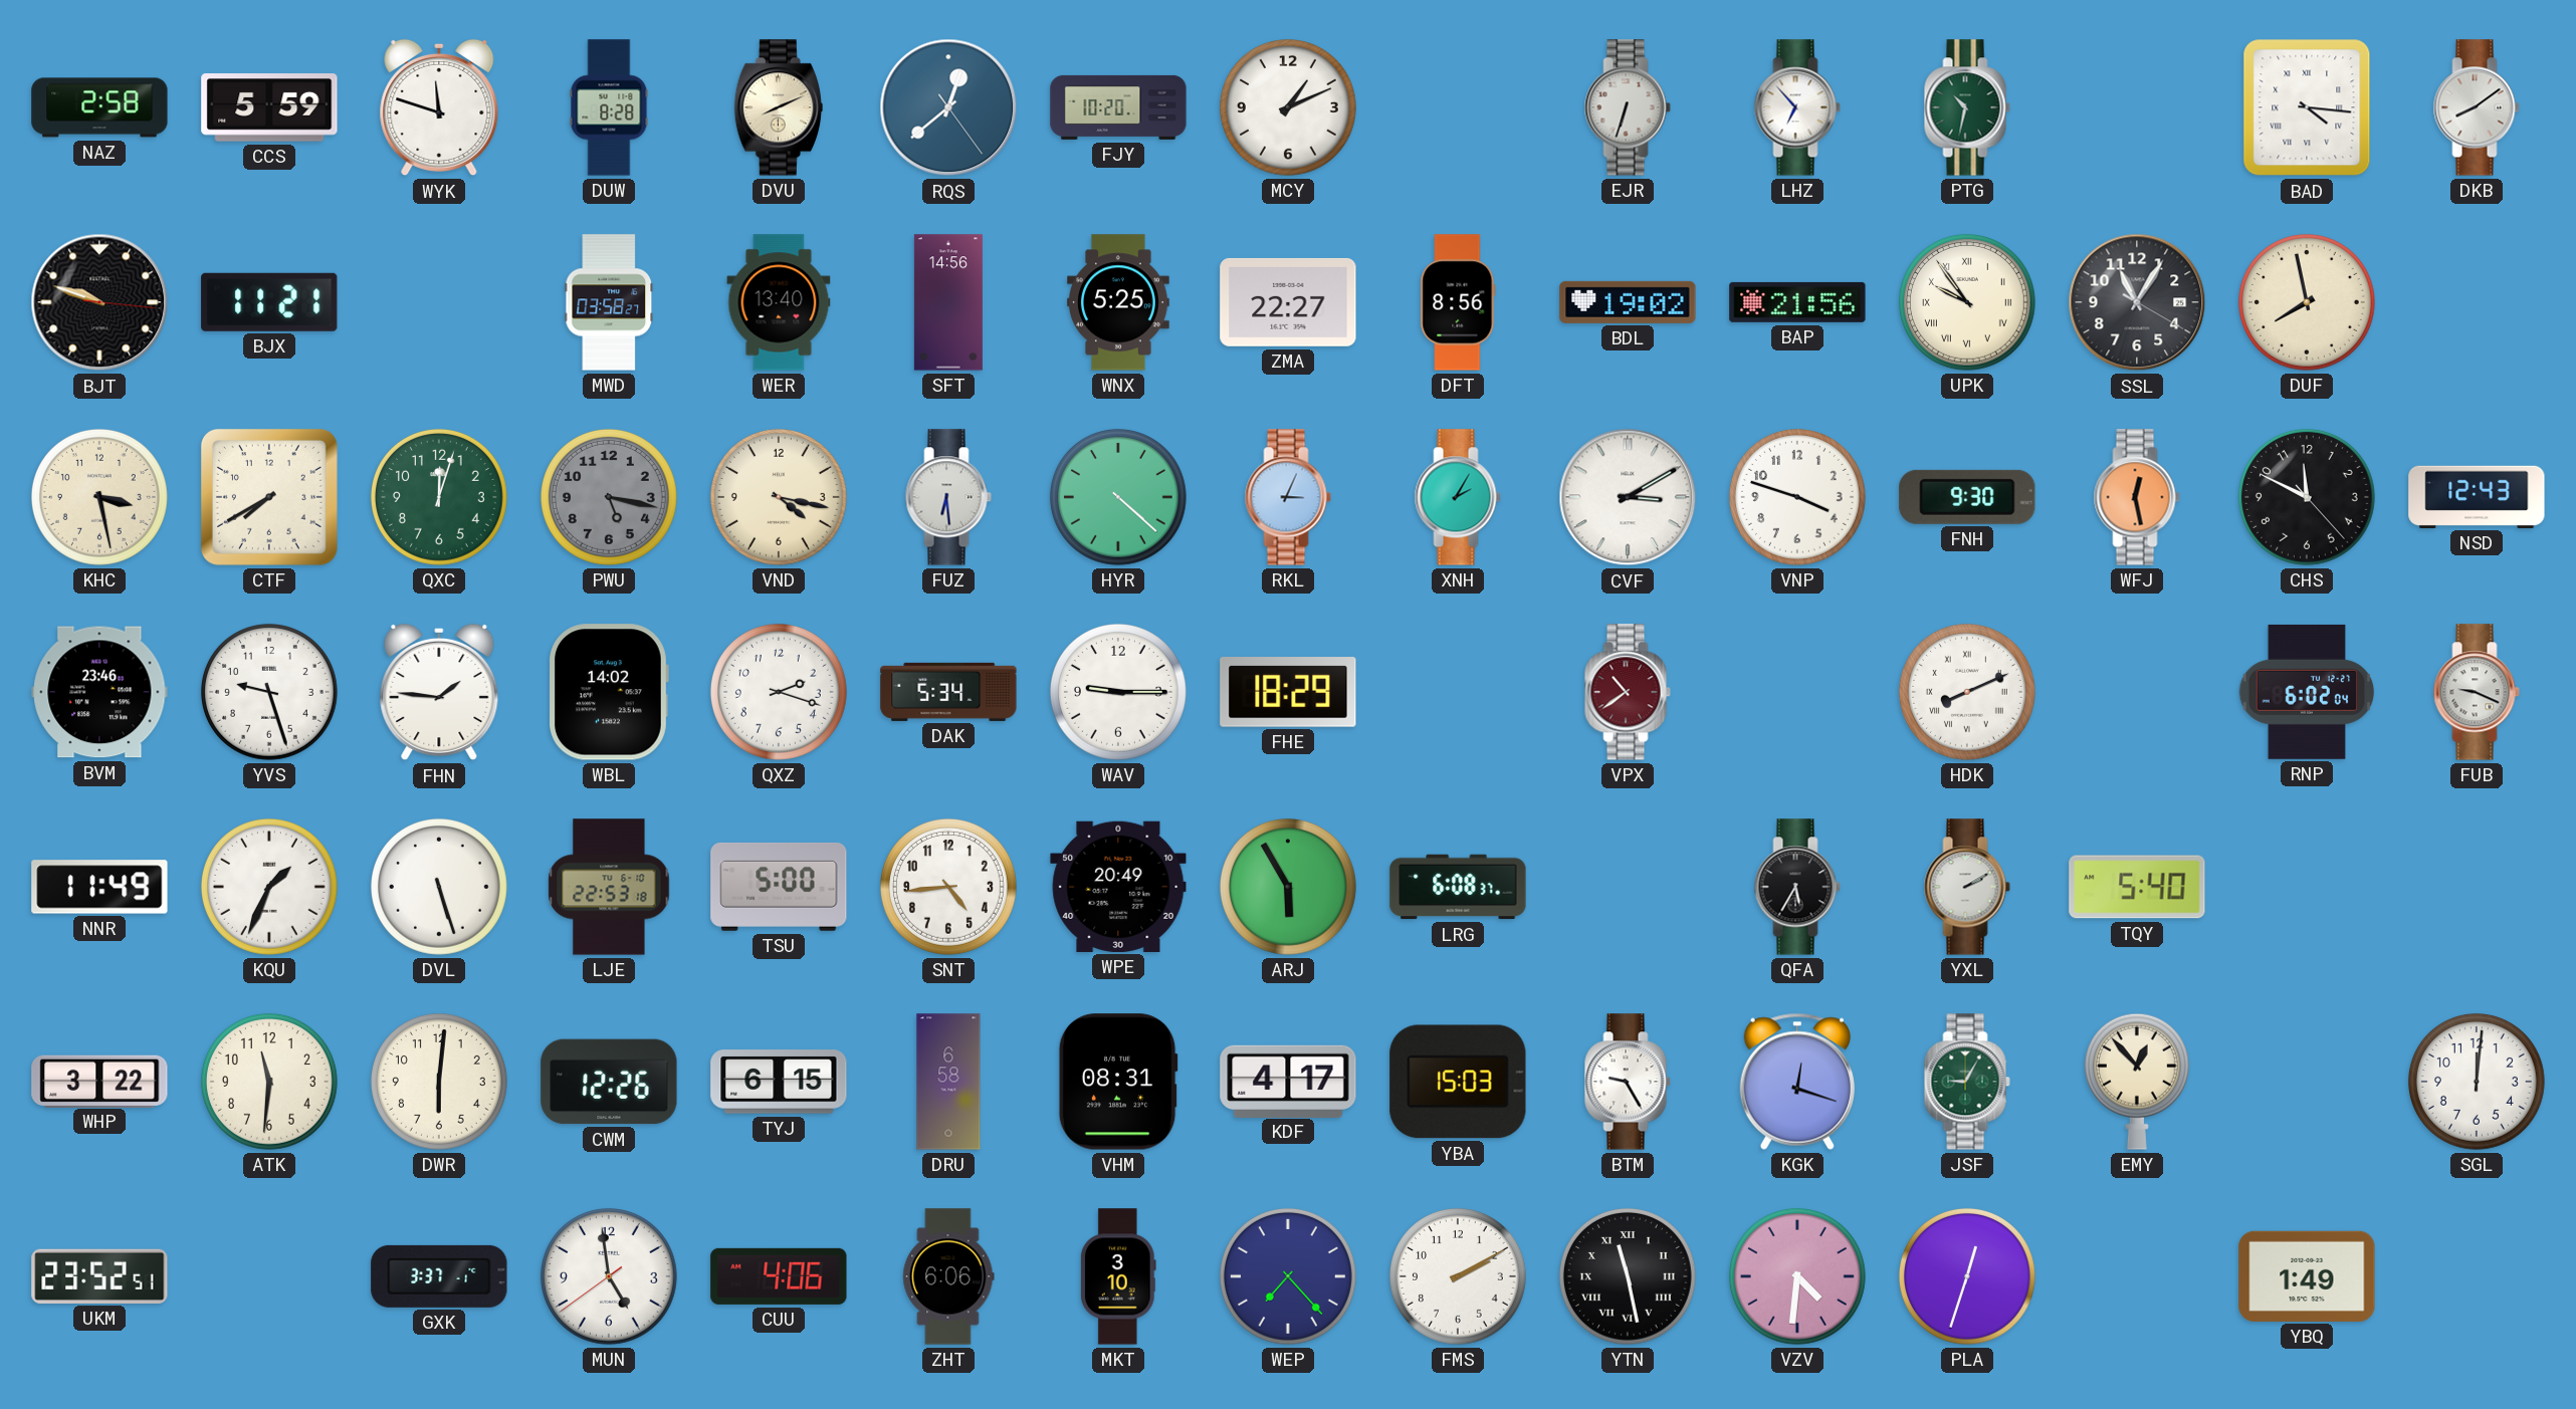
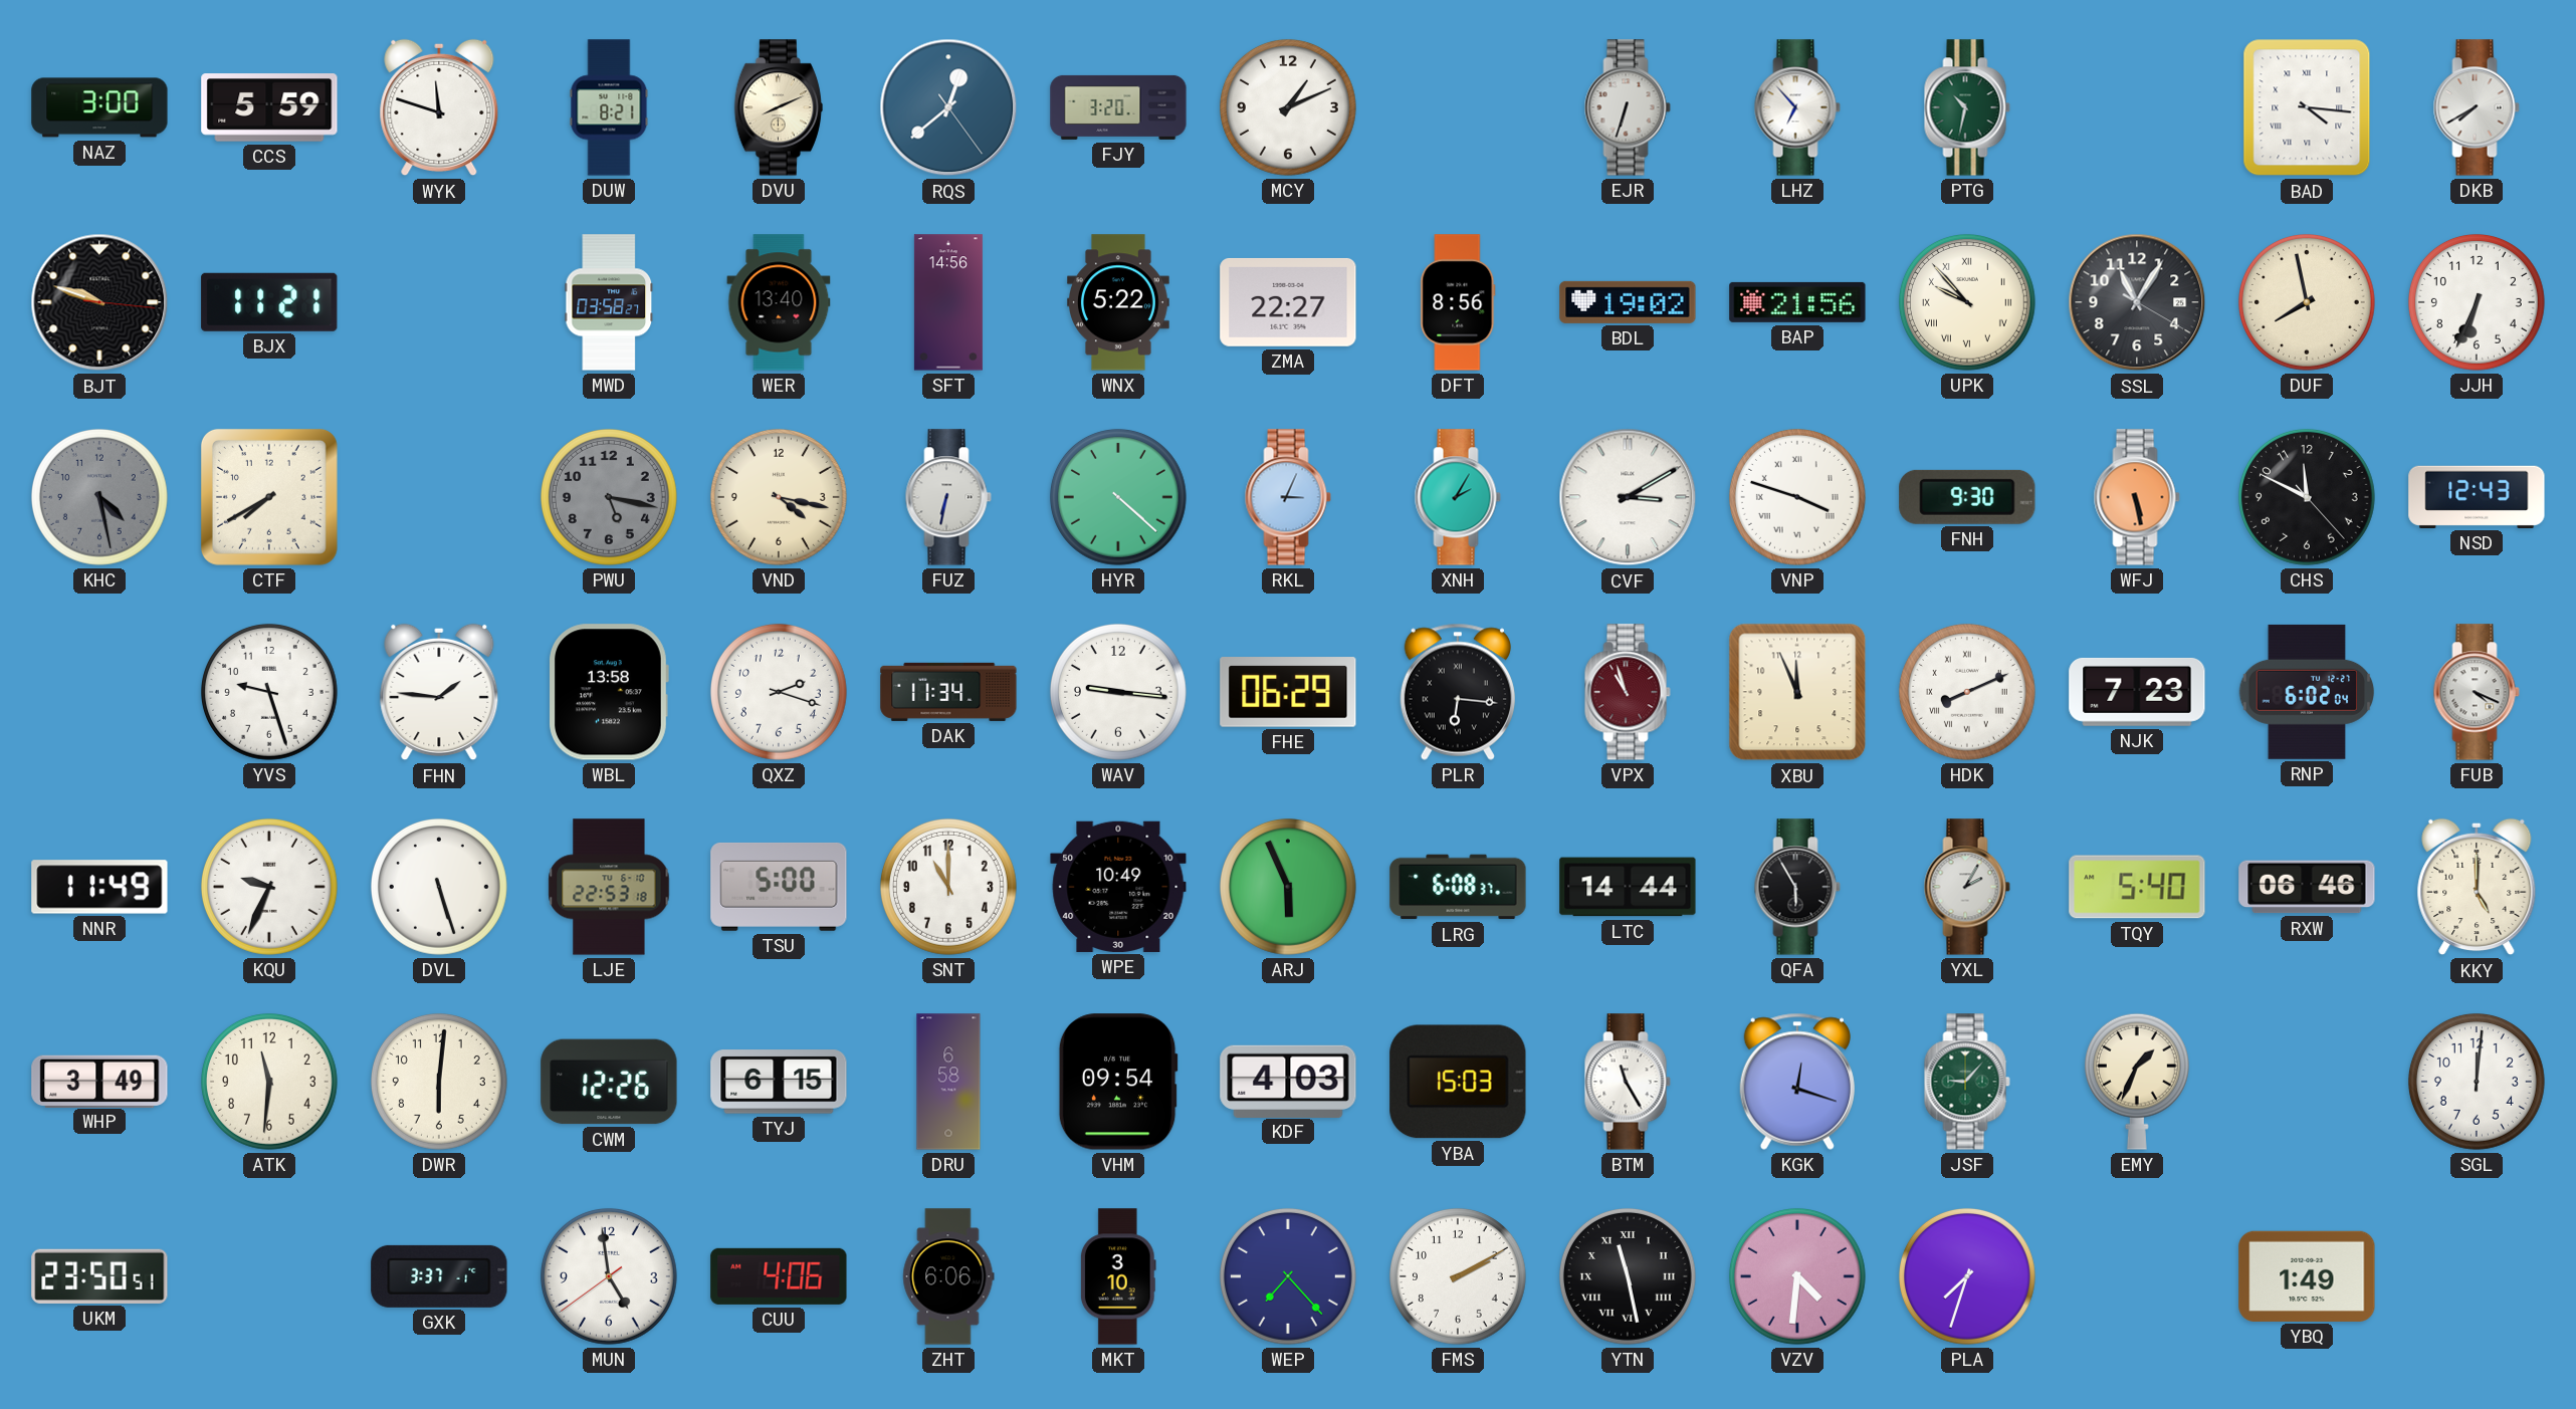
NAZ: 2:58 -> 3:00 (99, 107)
DUW: 8:28 -> 8:21 (609, 107)
FJY: 10:20 -> 3:20 (1118, 107)
DKB: 8:09 -> 7:40 (2477, 107)
WNX: 5:25 -> 5:22 (1119, 302)
UPK: 9:54 -> 9:53 (1967, 302)
JJH: none -> 6:34 (2477, 302)
KHC: 3:28 -> 4:28 (99, 497)
KHC dial: cream -> grey (99, 497)
QXC: 12:03 -> none (439, 497)
FUZ: 6:29 -> 6:32 (948, 497)
VNP numerals: Arabic -> Roman (1797, 497)
WFJ: 12:28 -> 5:28 (2137, 497)
BVM: 23:46 -> none (99, 692)
WBL: 14:02 -> 13:58 (609, 692)
DAK: 5:34 -> 11:34 (948, 692)
WAV: 9:15 -> 9:16 (1118, 692)
FHE: 18:29 -> 06:29 (1288, 692)
PLR: none -> 6:16 (1458, 692)
VPX: 10:39 -> 10:57 (1628, 692)
XBU: none -> 11:56 (1797, 692)
NJK: none -> 7:23 (2137, 692)
FUB: 9:19 -> 4:19 (2477, 692)
KQU: 1:34 -> 9:34 (269, 887)
SNT: 4:44 -> 11:00 (948, 887)
WPE: 20:49 -> 10:49 (1118, 887)
ARJ: 5:55 -> 5:56 (1288, 887)
LTC: none -> 14:44 (1628, 887)
QFA: 5:35 -> 5:55 (1797, 887)
YXL: 2:10 -> 2:05 (1967, 887)
RXW: none -> 06:46 (2307, 887)
KKY: none -> 5:00 (2477, 887)
WHP: 3:22 -> 3:49 (99, 1081)
VHM: 08:31 -> 09:54 (1118, 1082)
KDF: 4:17 -> 4:03 (1288, 1081)
BTM: 9:25 -> 11:25 (1628, 1082)
JSF: 9:05 -> 9:07 (1967, 1082)
EMY: 12:53 -> 1:34 (2137, 1082)
UKM: 23:52 -> 23:50 (99, 1276)
PLA: 12:33 -> 7:33 (1967, 1276)
